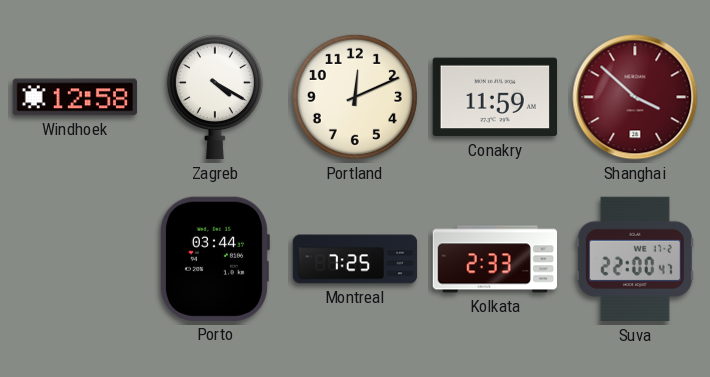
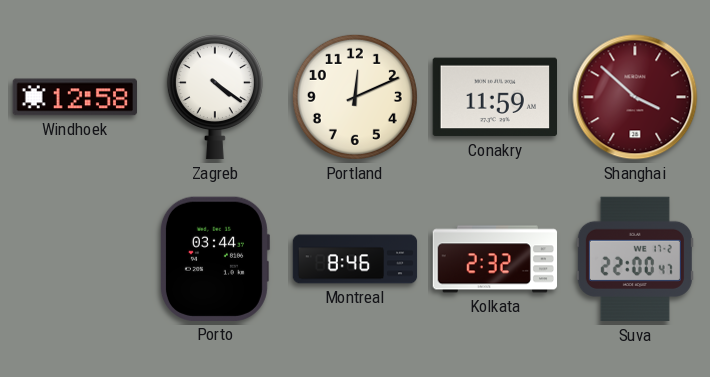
Zagreb: 4:20 -> 4:21 (215, 98)
Montreal: 7:25 -> 8:46 (355, 259)
Kolkata: 2:33 -> 2:32 (495, 259)
